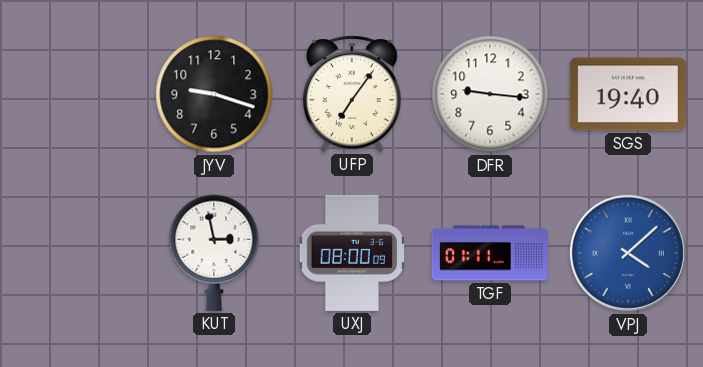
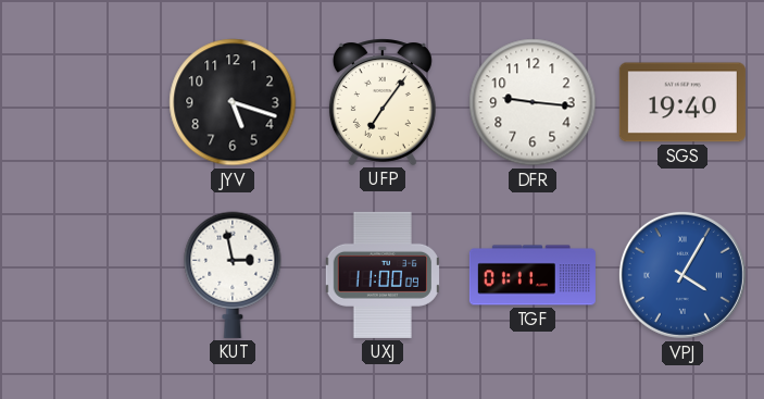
JYV: 9:18 -> 5:18 (233, 102)
UXJ: 08:00 -> 11:00 (383, 275)
VPJ: 4:08 -> 4:05 (682, 275)
